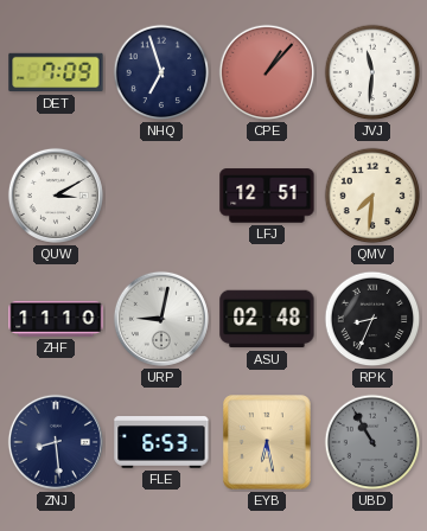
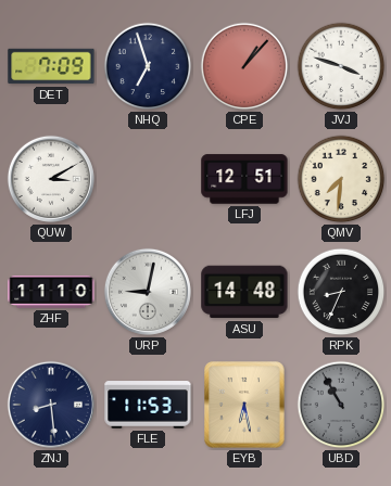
JVJ: 11:31 -> 3:48 (341, 66)
ASU: 02:48 -> 14:48 (244, 292)
FLE: 6:53 -> 11:53 (148, 405)
